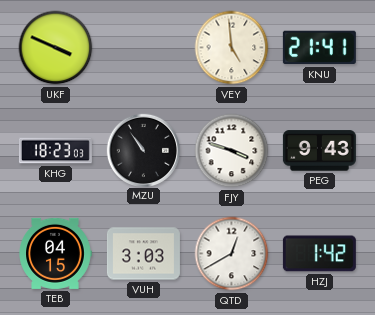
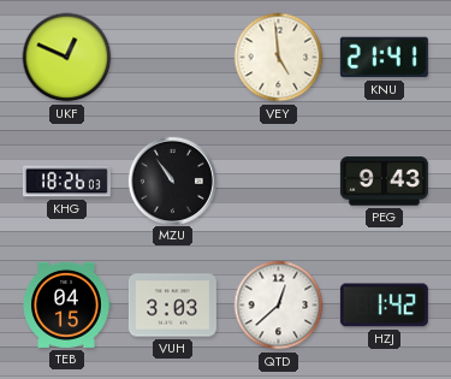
UKF: 3:49 -> 12:49 (67, 58)
KHG: 18:23 -> 18:26 (66, 182)
FJY: 3:48 -> none (232, 151)
QTD: 12:40 -> 12:38 (279, 306)
